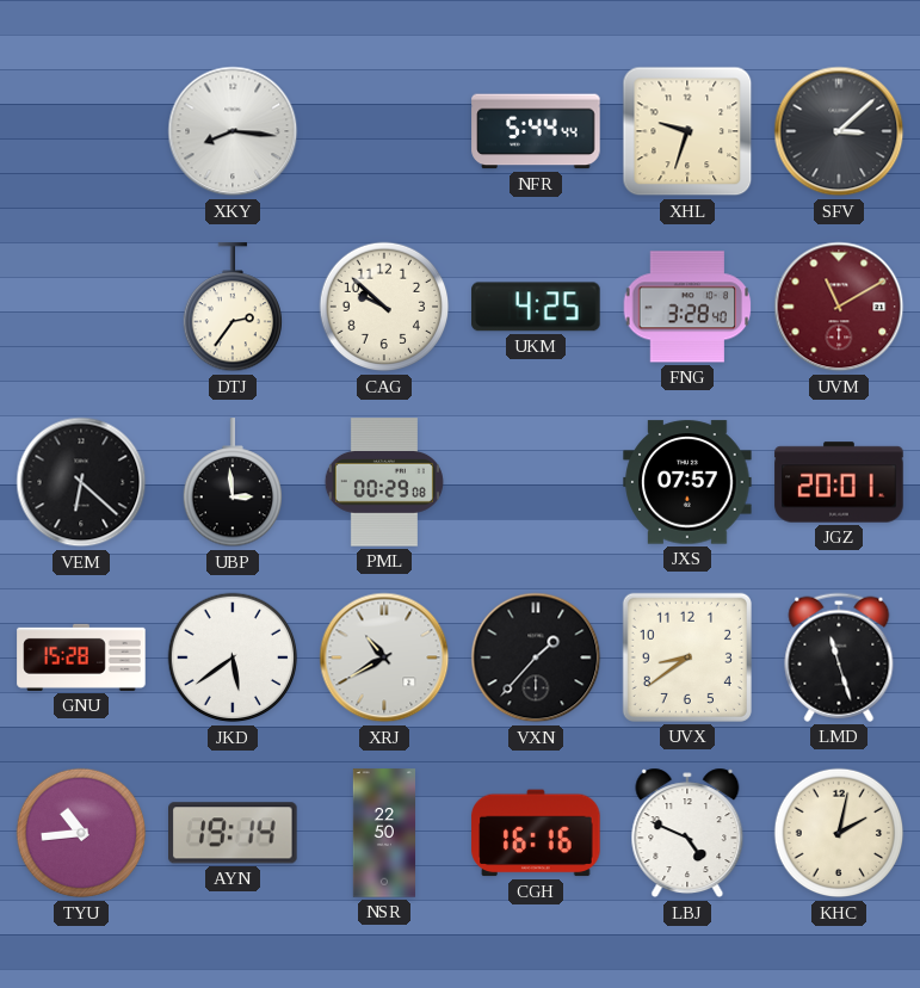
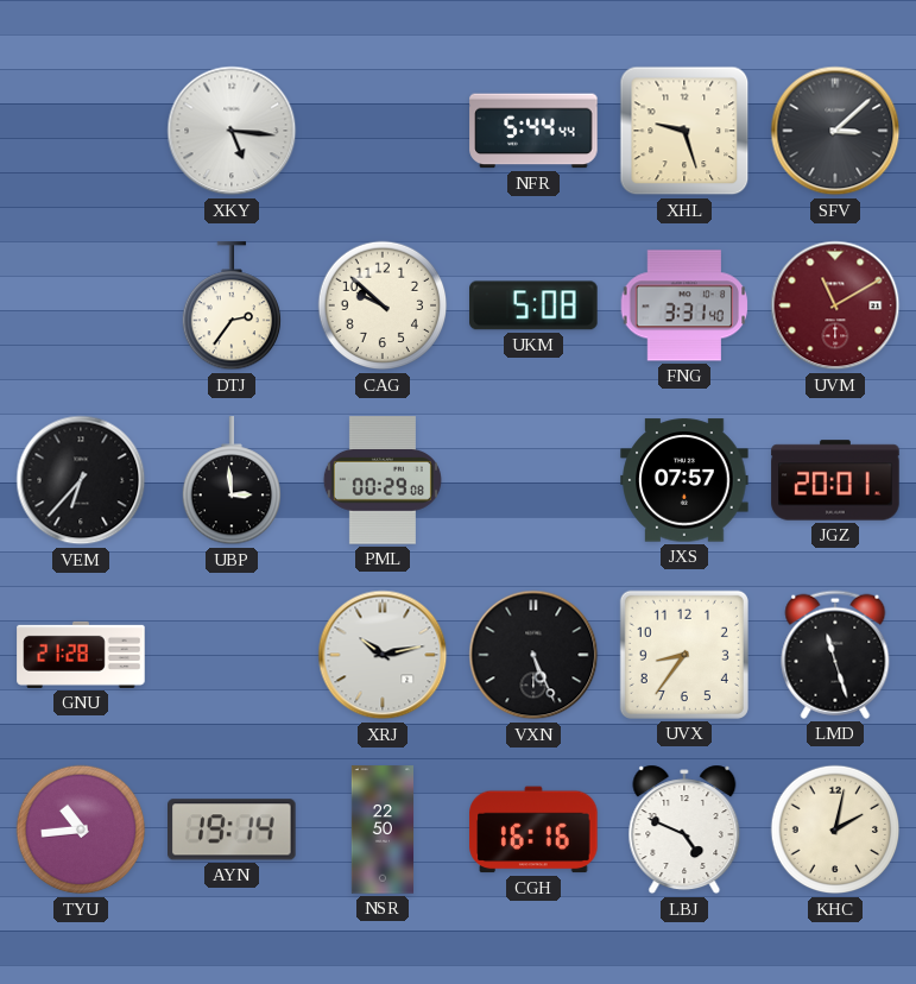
XKY: 8:16 -> 5:16 (232, 131)
XHL: 9:33 -> 9:27 (684, 131)
UKM: 4:25 -> 5:08 (533, 305)
FNG: 3:28 -> 3:31 (684, 305)
VEM: 6:22 -> 6:37 (81, 480)
GNU: 15:28 -> 21:28 (81, 655)
JKD: 5:39 -> none (233, 657)
XRJ: 10:40 -> 10:13 (383, 655)
VXN: 1:37 -> 5:26 (533, 655)
UVX: 8:39 -> 8:36 (684, 655)
